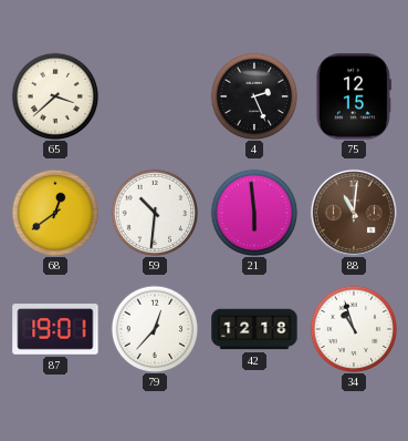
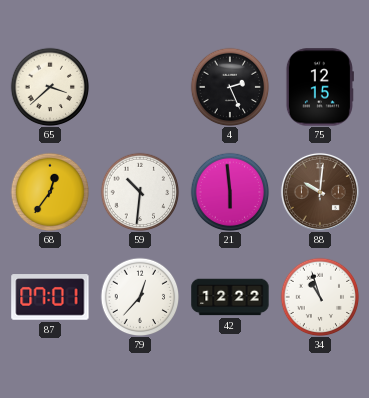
68: 12:39 -> 12:36 (50, 192)
88: 11:01 -> 10:01 (320, 192)
87: 19:01 -> 07:01 (50, 297)
42: 12:18 -> 12:22 (230, 297)
